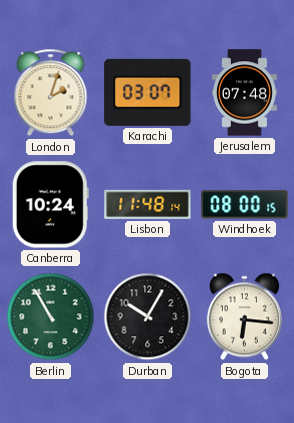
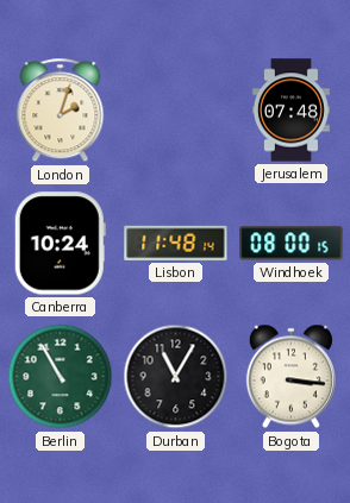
Karachi: 03:07 -> none (148, 92)
Durban: 10:05 -> 11:05 (176, 377)
Bogota: 6:16 -> 3:16 (290, 377)
